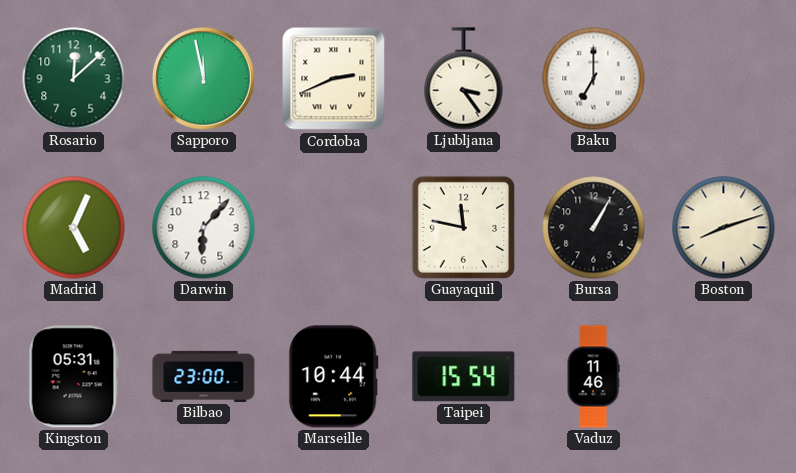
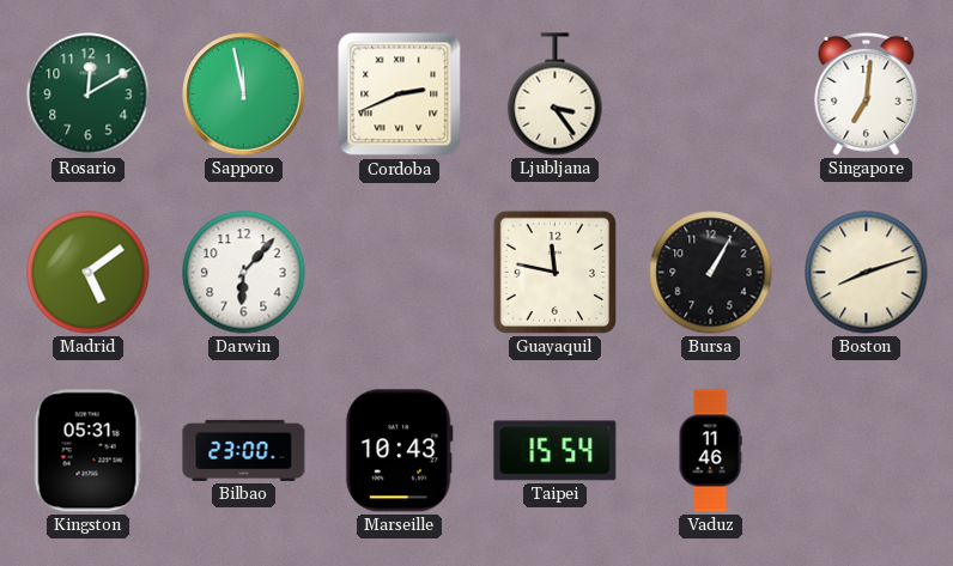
Rosario: 12:08 -> 12:10 (89, 95)
Baku: 7:00 -> none (594, 79)
Singapore: none -> 7:01 (867, 93)
Madrid: 5:04 -> 5:09 (89, 273)
Marseille: 10:44 -> 10:43 (399, 451)
